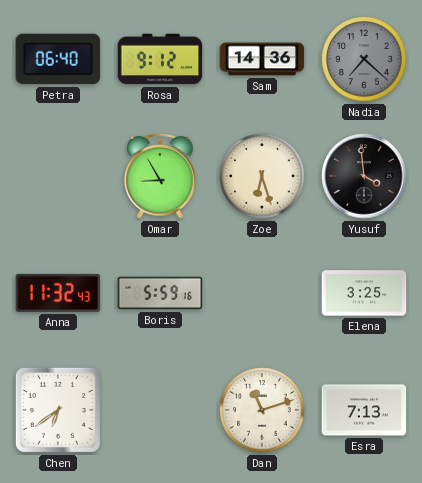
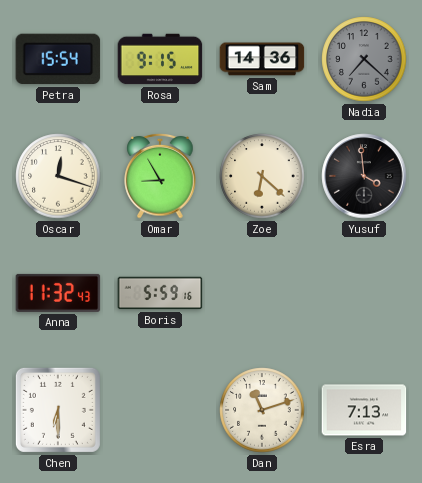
Petra: 06:40 -> 15:54 (58, 59)
Rosa: 9:12 -> 9:15 (160, 59)
Oscar: none -> 12:18 (58, 176)
Zoe: 6:27 -> 6:22 (262, 176)
Elena: 3:25 -> none (364, 293)
Chen: 6:39 -> 6:30 (58, 410)
